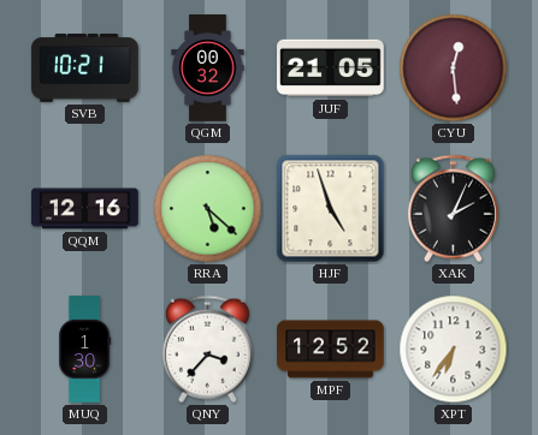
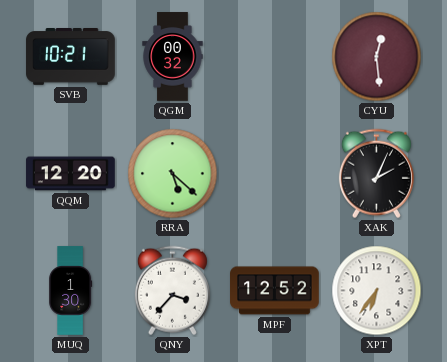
JUF: 21:05 -> none (331, 68)
QQM: 12:16 -> 12:20 (71, 174)
HJF: 4:57 -> none (331, 209)
